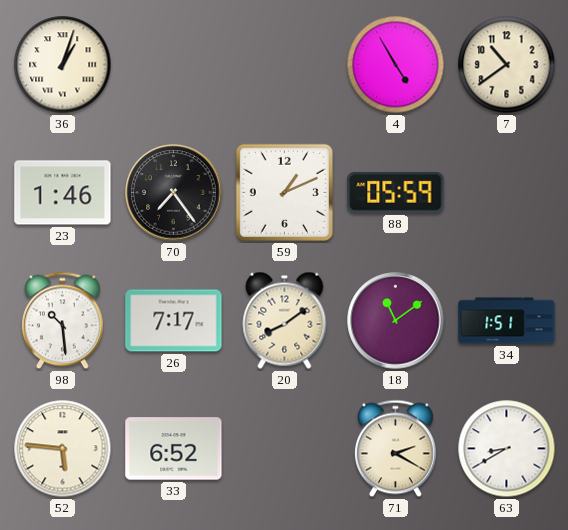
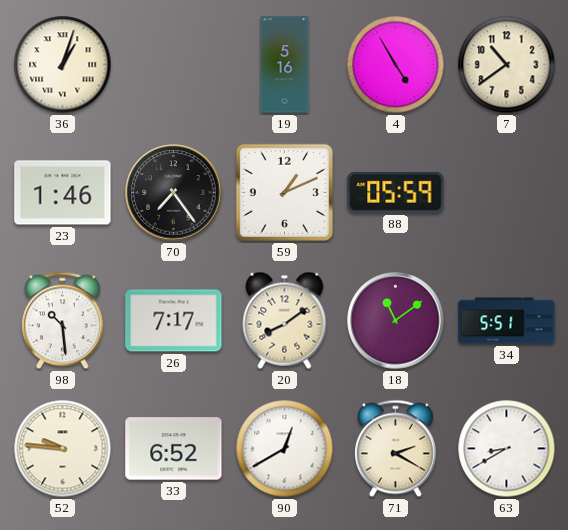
19: none -> 5:16 (285, 65)
34: 1:51 -> 5:51 (507, 321)
52: 5:46 -> 9:46 (63, 449)
90: none -> 12:40 (285, 449)
